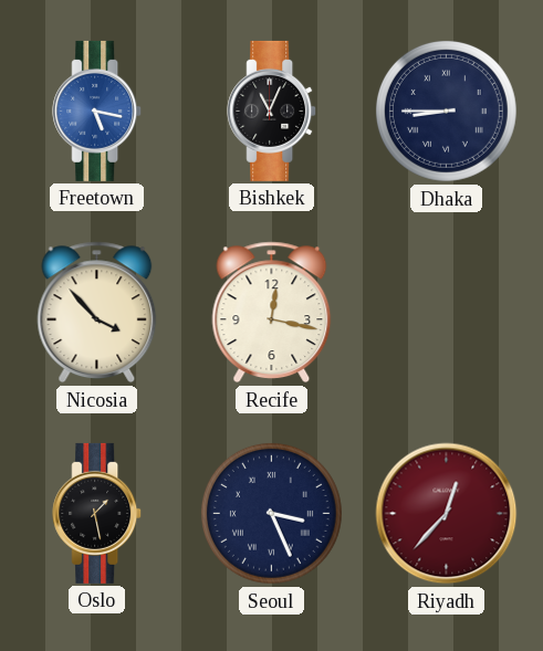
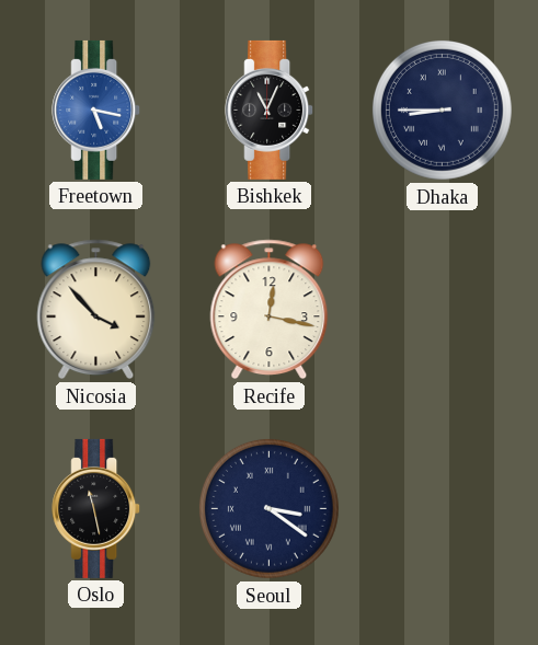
Oslo: 1:28 -> 11:28 (96, 508)
Seoul: 3:26 -> 3:21 (268, 508)
Riyadh: 12:37 -> none (447, 514)
